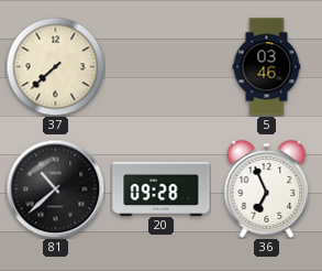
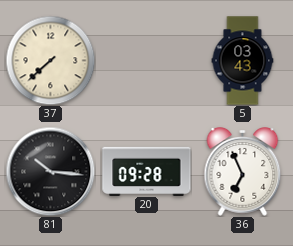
5: 03:46 -> 03:43 (243, 61)
81: 10:38 -> 10:16 (50, 171)
